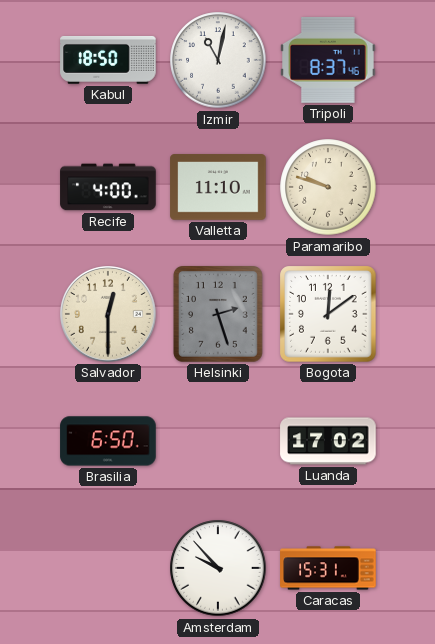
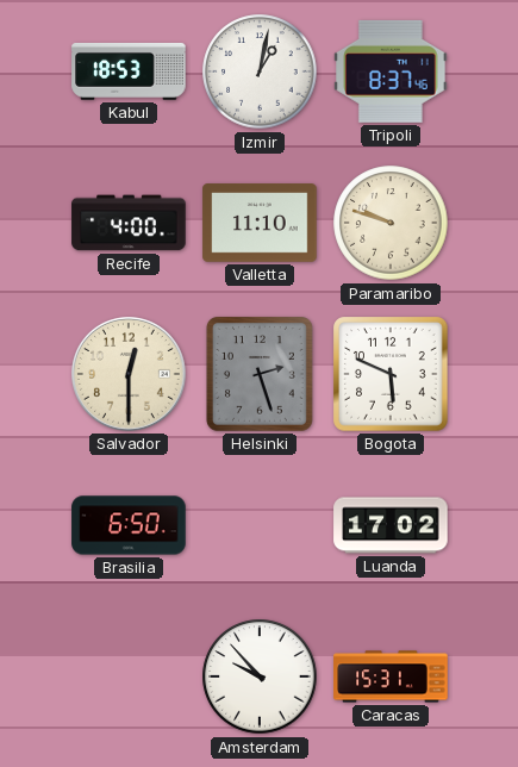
Kabul: 18:50 -> 18:53 (129, 71)
Izmir: 11:02 -> 1:02 (260, 71)
Bogota: 12:09 -> 5:49 (391, 374)
